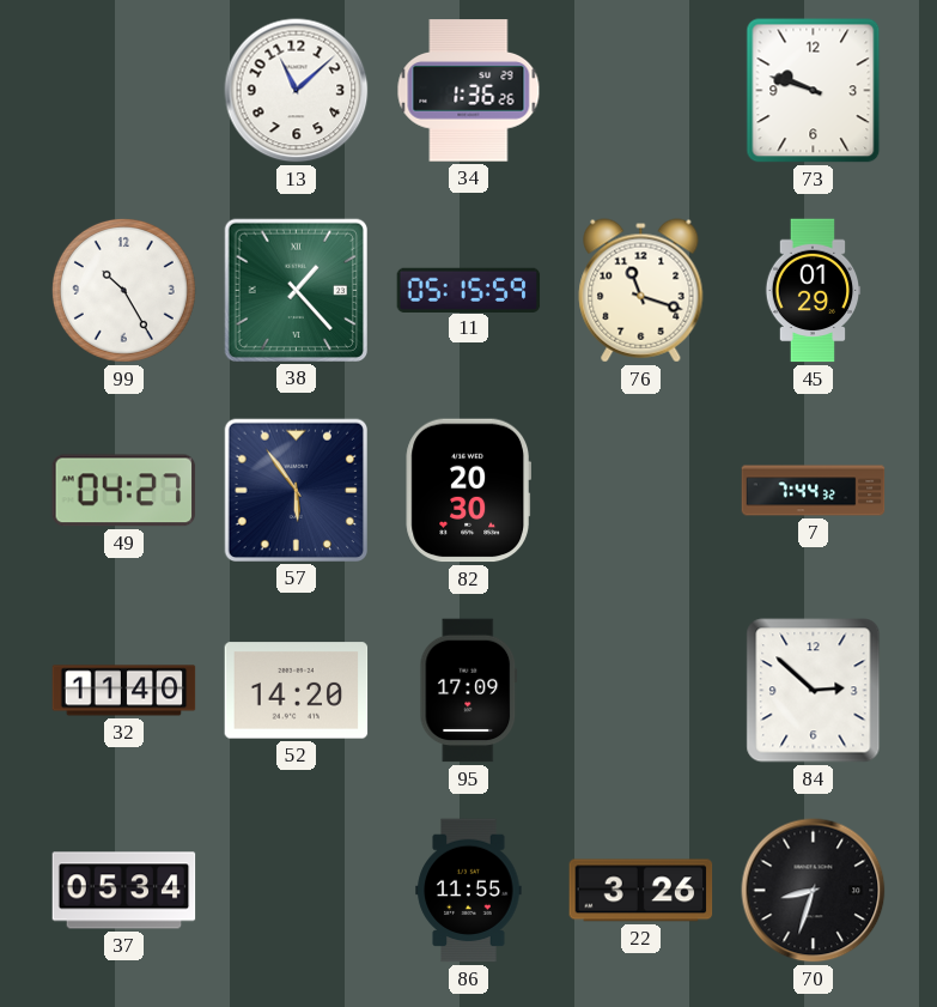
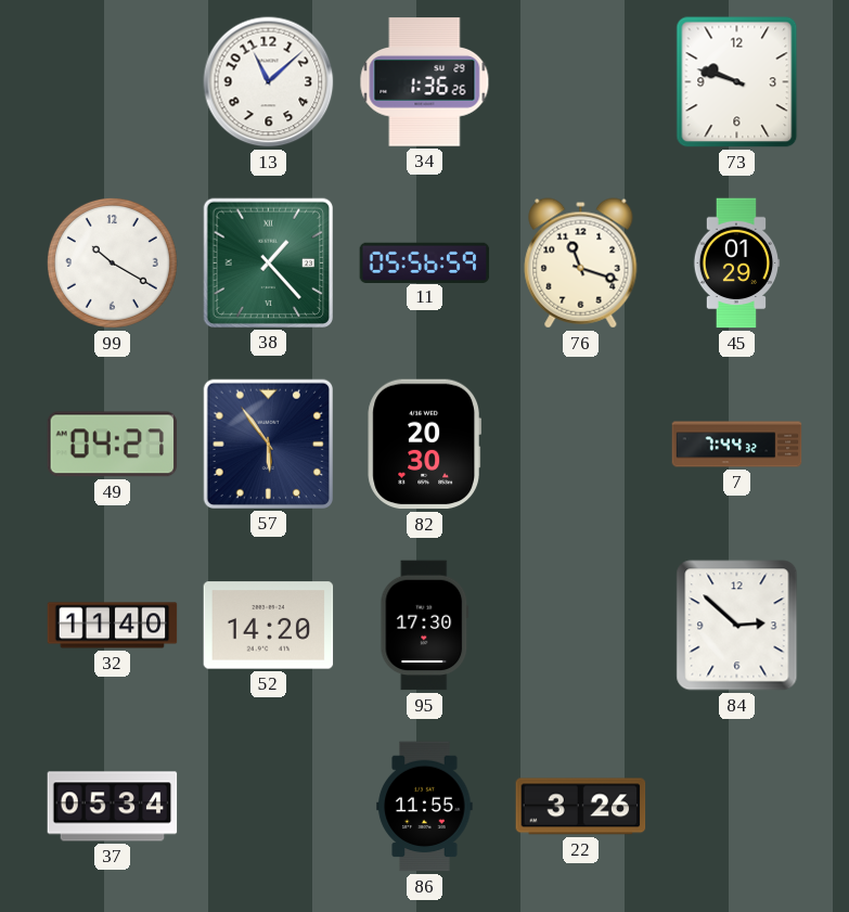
99: 10:25 -> 10:20 (112, 262)
11: 05:15 -> 05:56 (425, 262)
95: 17:09 -> 17:30 (425, 626)
70: 8:33 -> none (814, 891)
